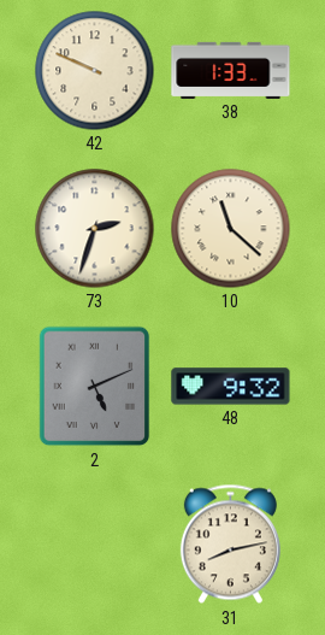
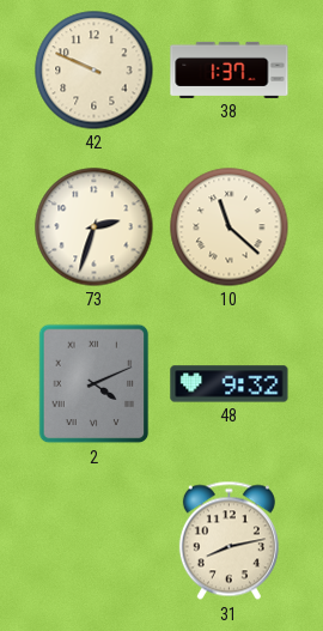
38: 1:33 -> 1:37 (230, 69)
2: 5:11 -> 4:11 (95, 384)
